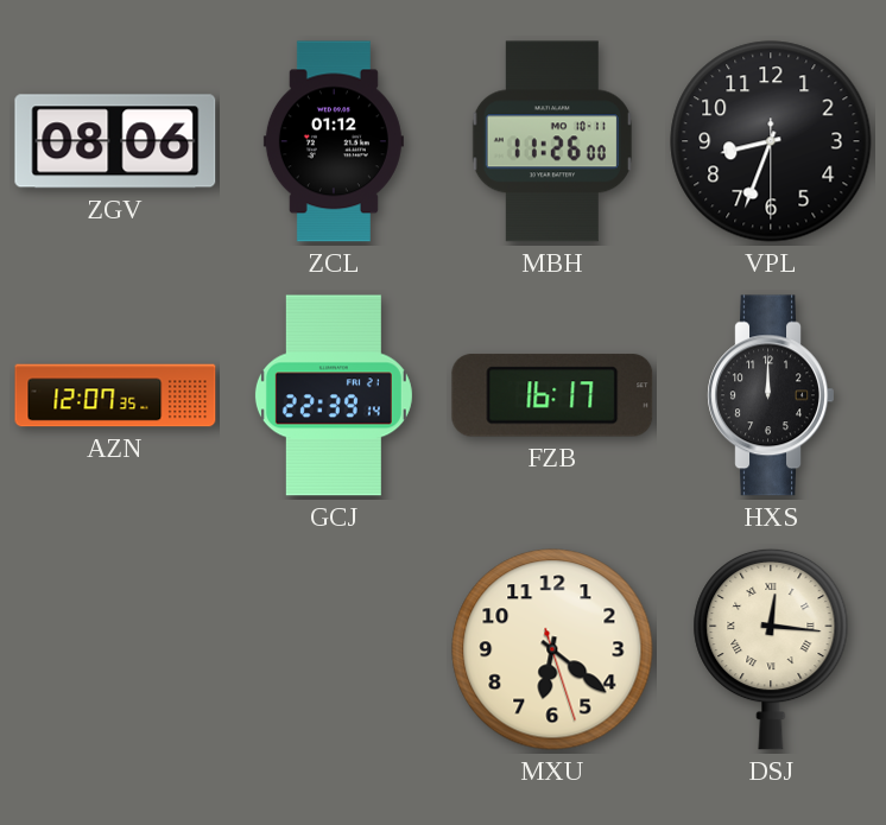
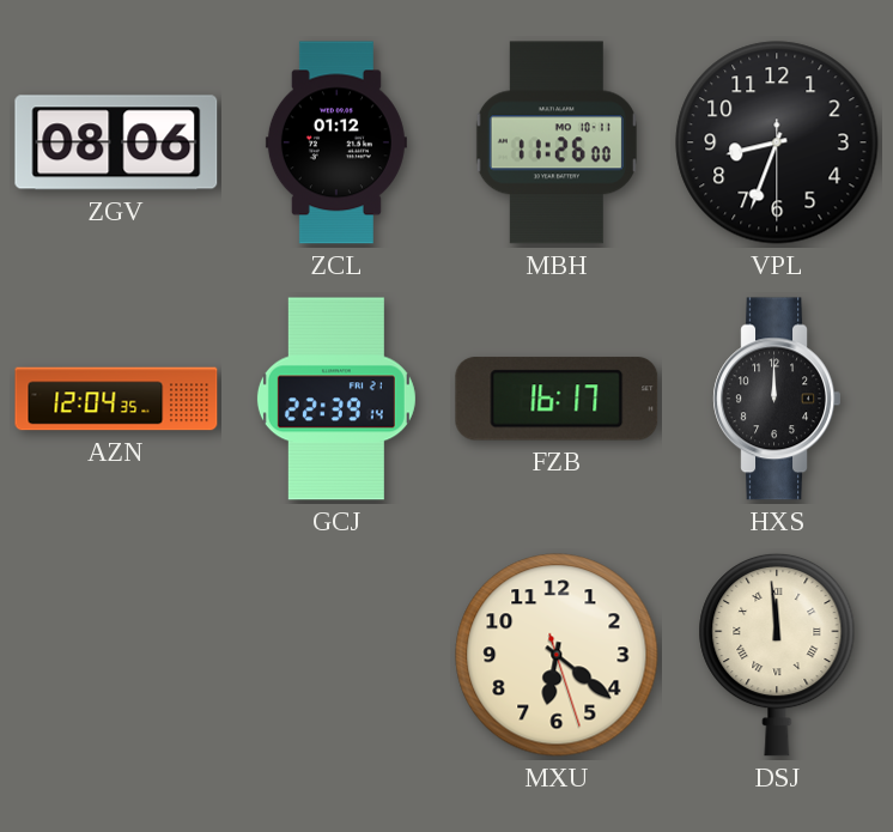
AZN: 12:07 -> 12:04 (116, 399)
DSJ: 12:16 -> 11:59 (777, 655)
